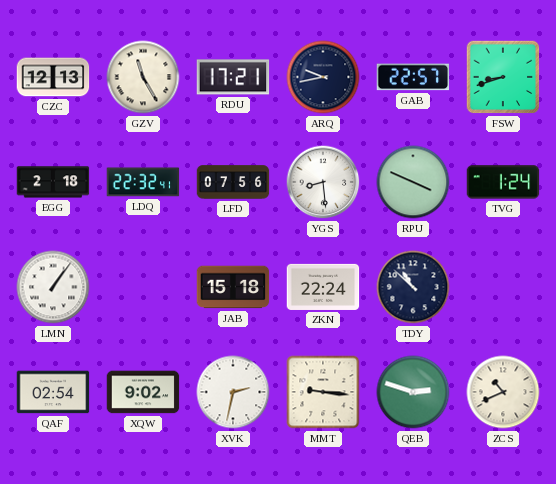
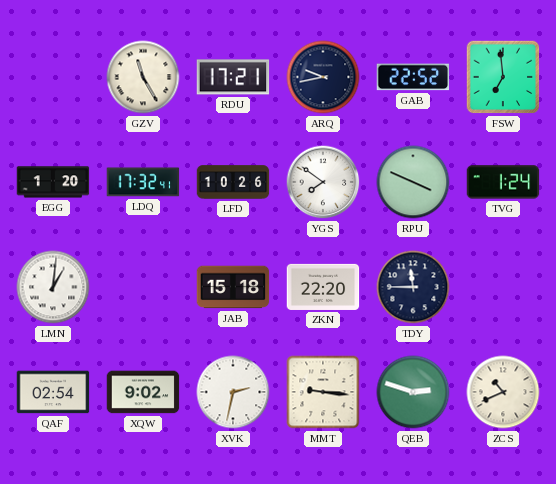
CZC: 12:13 -> none (53, 77)
GAB: 22:57 -> 22:52 (413, 77)
FSW: 8:42 -> 6:59 (503, 77)
EGG: 2:18 -> 1:20 (53, 182)
LDQ: 22:32 -> 17:32 (143, 182)
LFD: 07:56 -> 10:26 (233, 182)
YGS: 8:29 -> 7:51 (323, 182)
LMN: 1:06 -> 1:01 (53, 287)
ZKN: 22:24 -> 22:20 (323, 287)
TDY: 10:52 -> 11:45 (413, 287)
